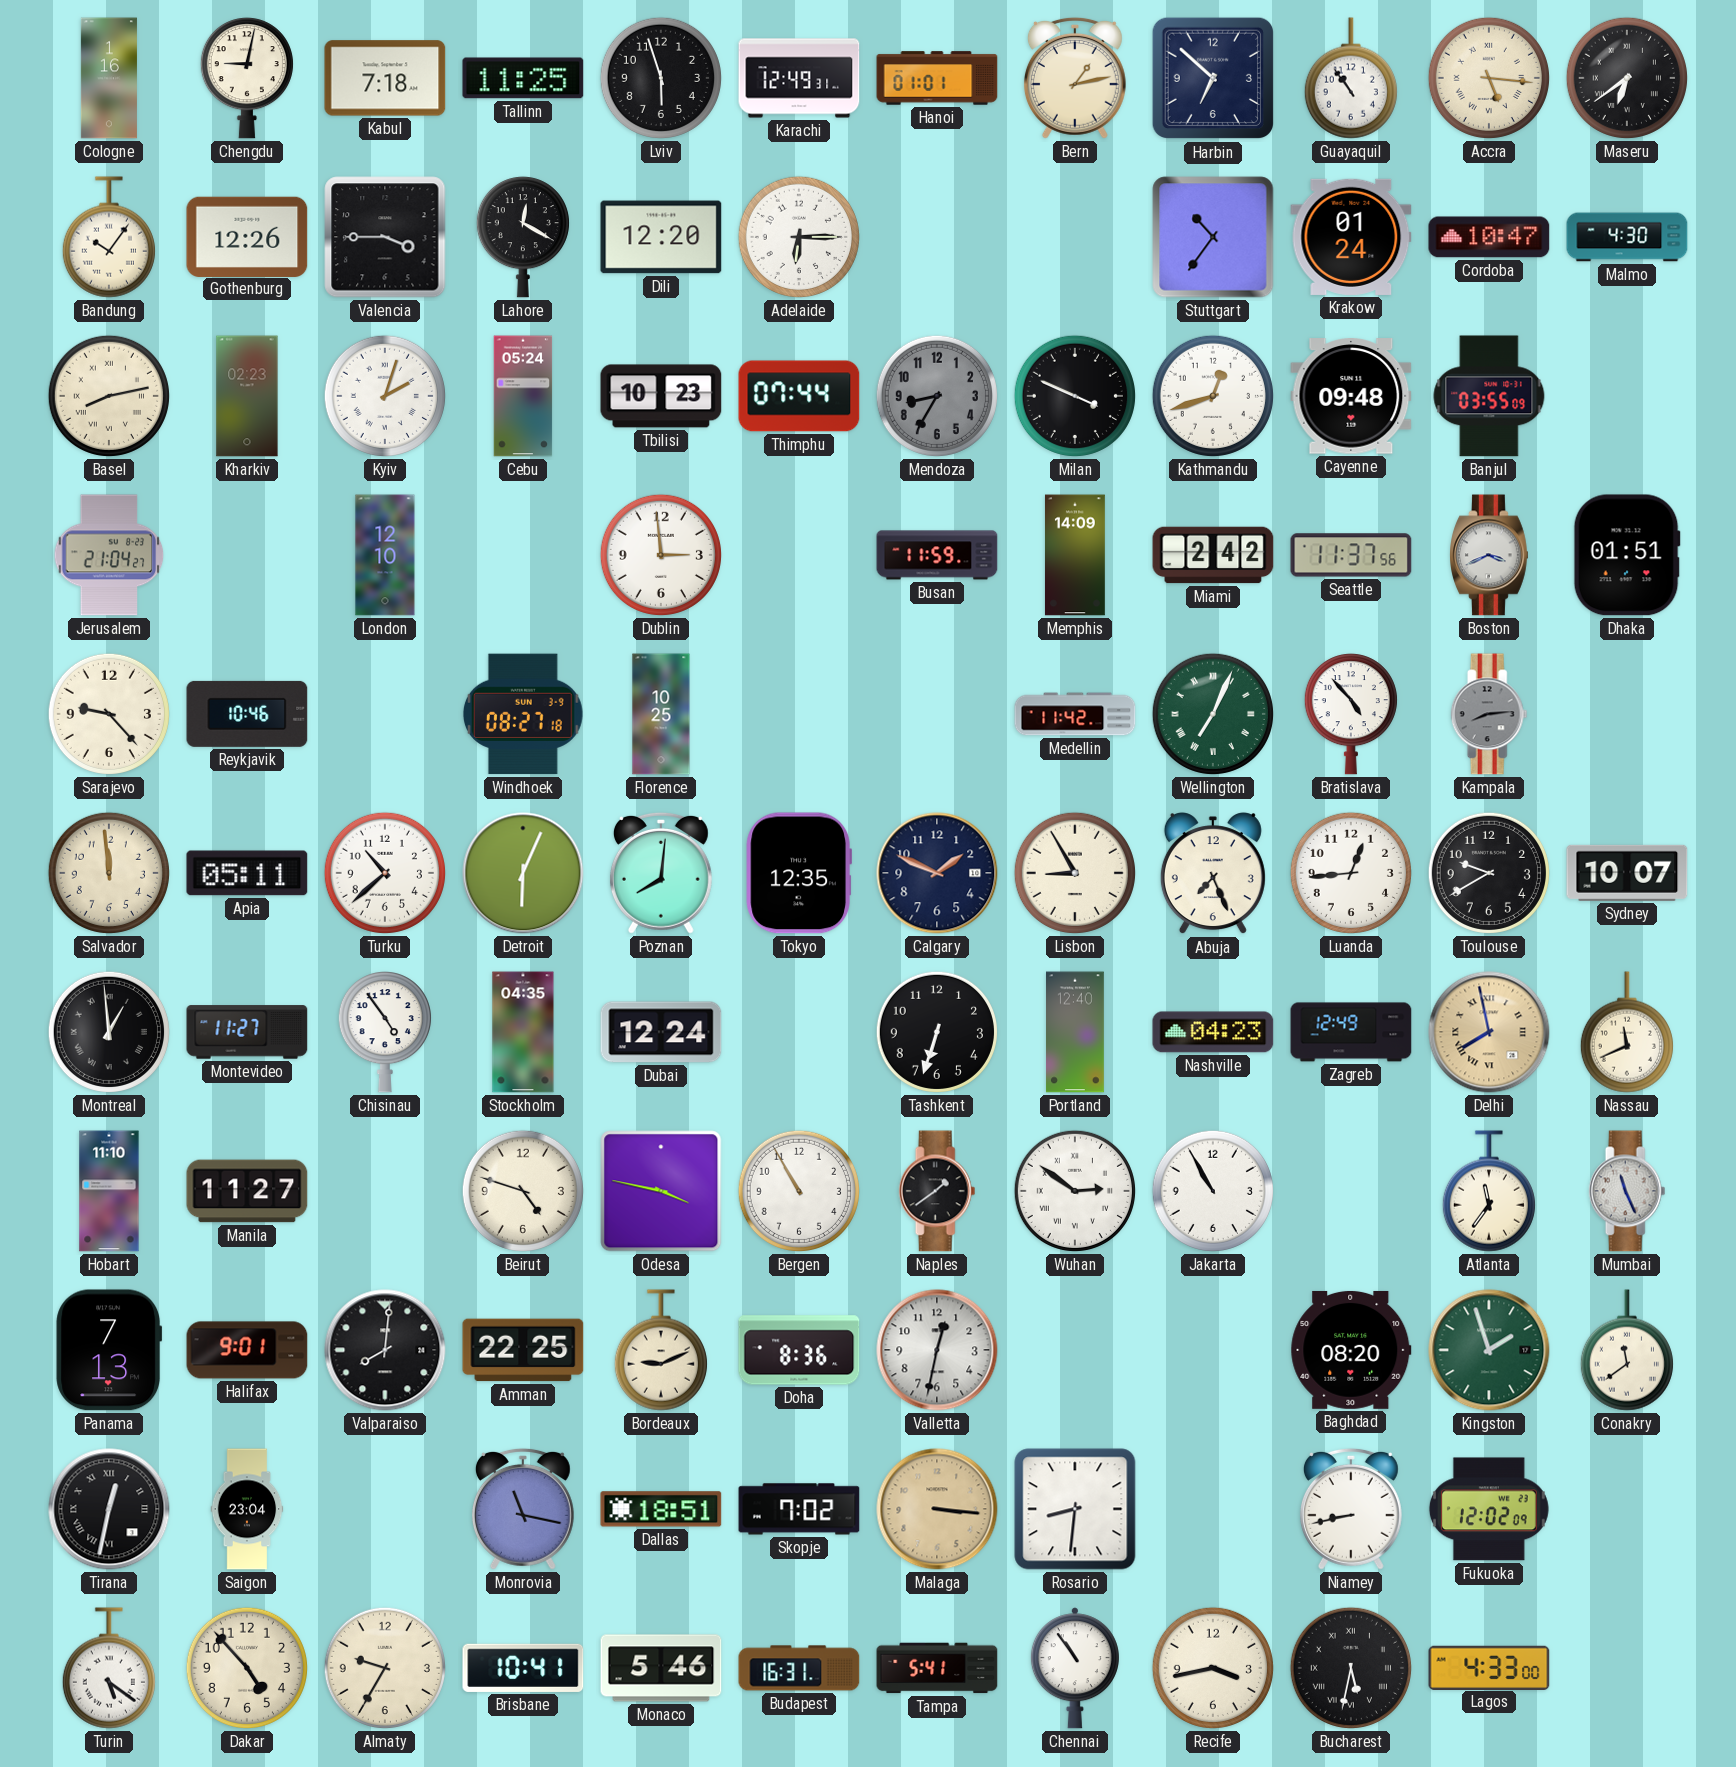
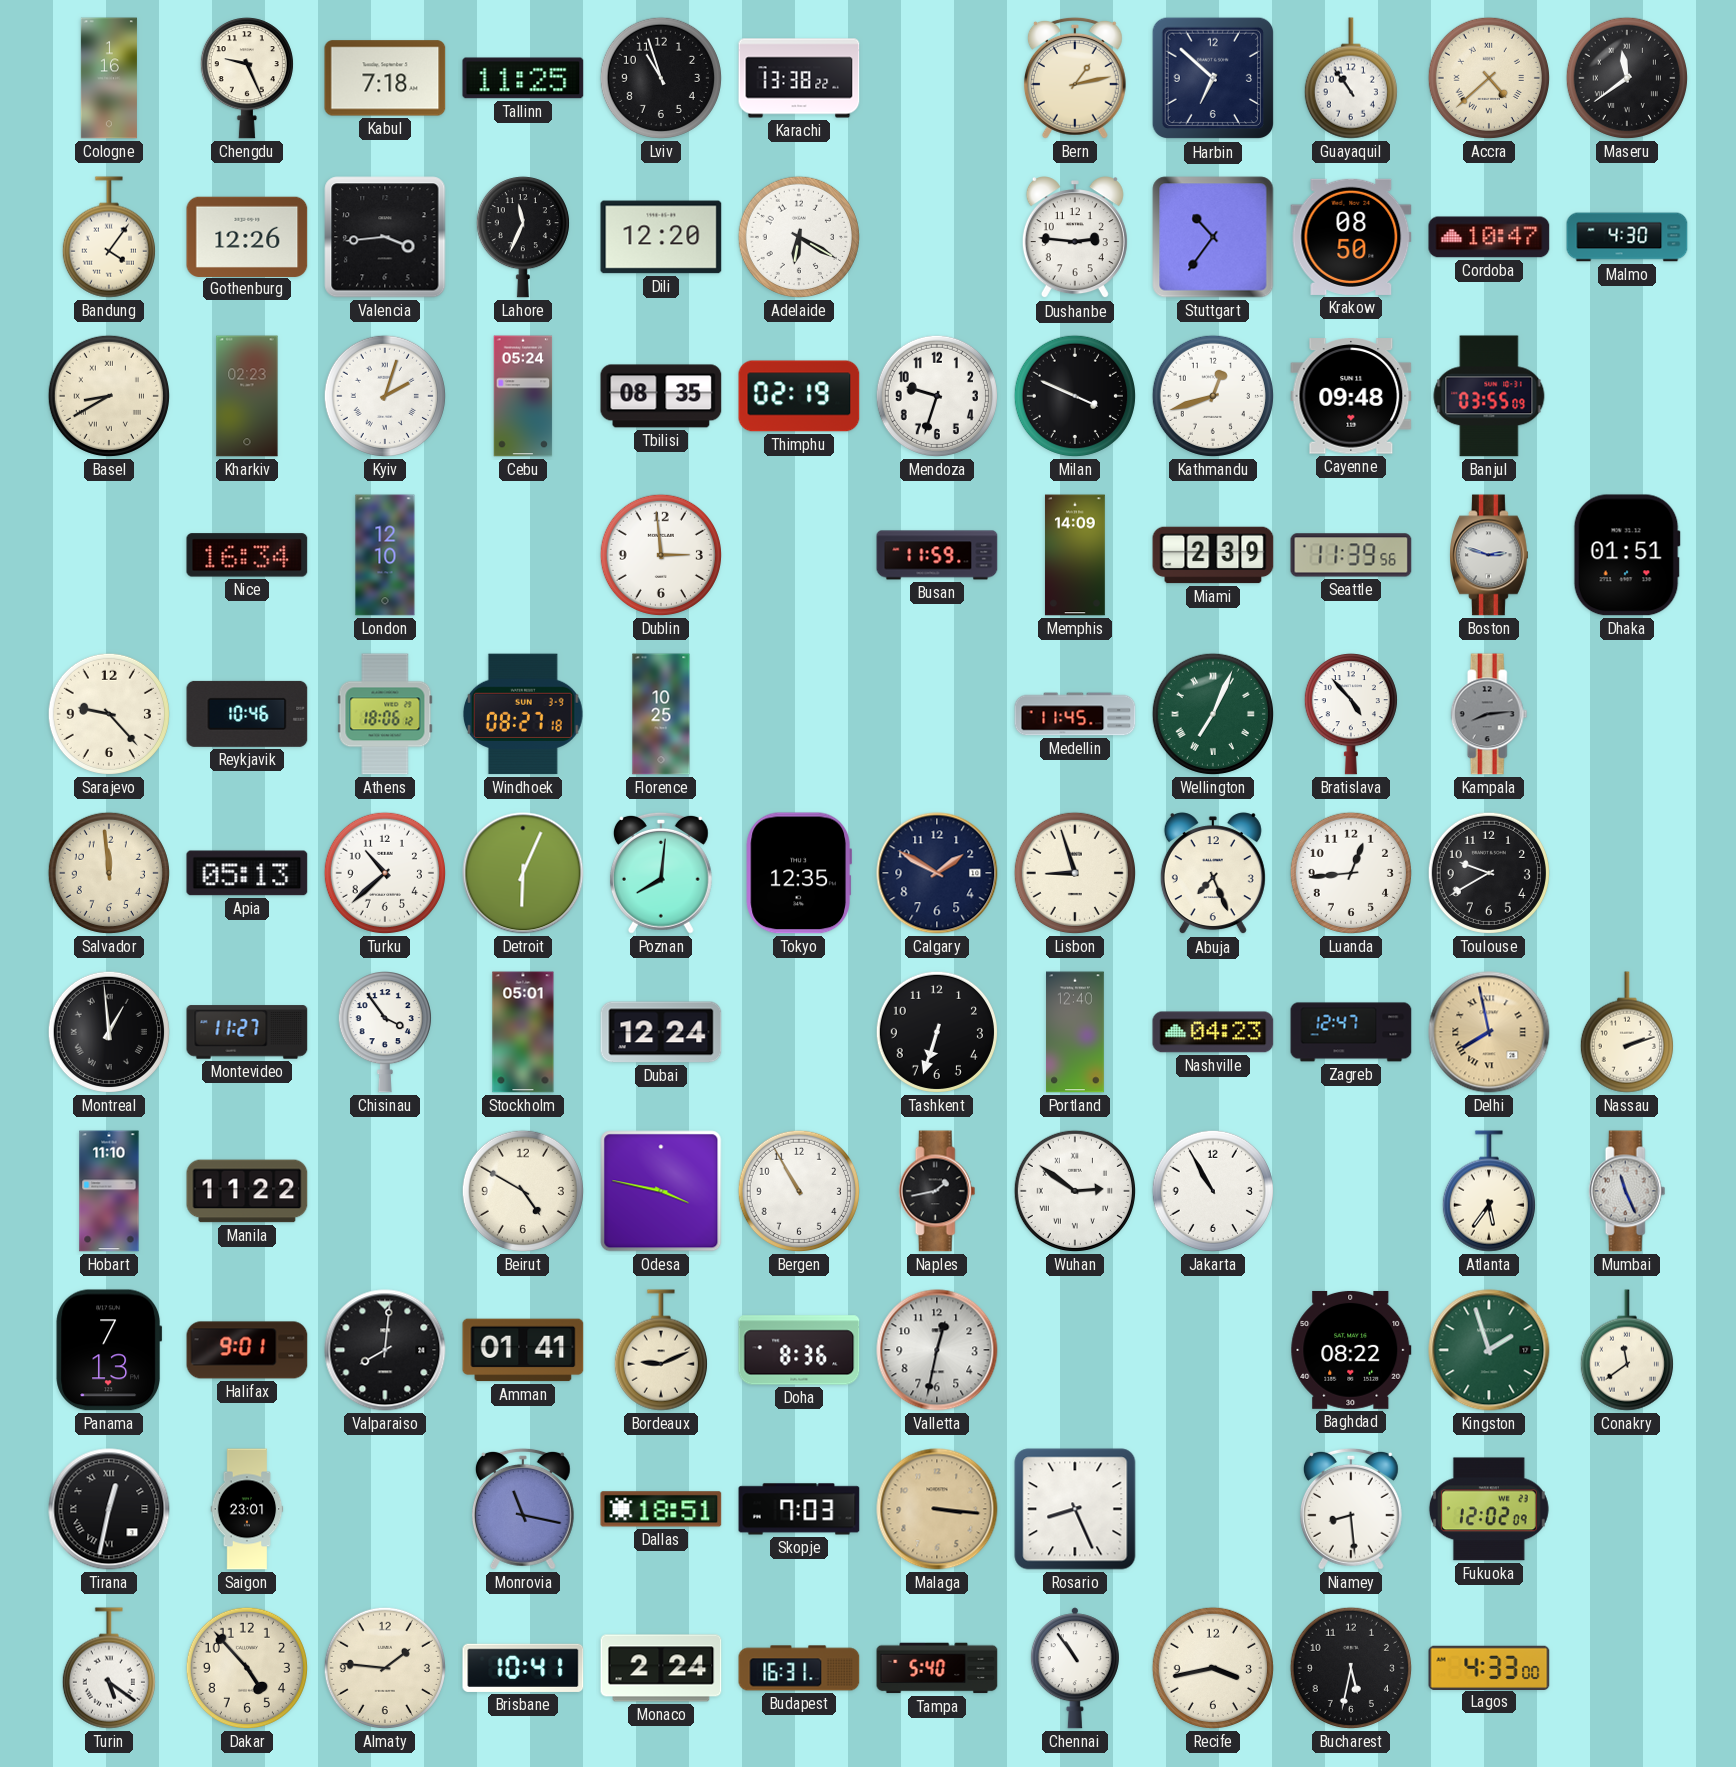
Chengdu: 9:02 -> 9:26 (247, 78)
Lviv: 5:57 -> 10:57 (661, 78)
Karachi: 12:49 -> 13:38 (799, 78)
Hanoi: 01:01 -> none (937, 78)
Accra: 5:16 -> 4:38 (1489, 78)
Maseru: 6:39 -> 11:39 (1627, 78)
Bandung: 10:06 -> 4:06 (109, 237)
Valencia: 3:45 -> 3:44 (385, 237)
Lahore: 12:20 -> 11:34 (523, 237)
Adelaide: 6:15 -> 6:20 (799, 237)
Dushanbe: none -> 2:46 (1075, 238)
Krakow: 01:24 -> 08:50 (1351, 237)
Basel: 8:13 -> 8:40 (109, 396)
Tbilisi: 10:23 -> 08:35 (661, 396)
Thimphu: 07:44 -> 02:19 (799, 396)
Mendoza: 8:35 -> 9:33 (937, 396)
Mendoza dial: grey -> white (937, 396)
Jerusalem: 21:04 -> none (109, 555)
Nice: none -> 16:34 (247, 555)
Miami: 2:42 -> 2:39 (1213, 555)
Seattle: 11:37 -> 11:39 (1351, 555)
Boston: 3:41 -> 2:48 (1490, 555)
Athens: none -> 18:06 (385, 714)
Medellin: 11:42 -> 11:45 (1075, 714)
Apia: 05:11 -> 05:13 (247, 873)
Calgary: 1:49 -> 1:50 (937, 873)
Lisbon: 8:55 -> 8:57 (1075, 873)
Sydney: 10:07 -> none (1627, 873)
Chisinau: 4:54 -> 3:54 (385, 1032)
Stockholm: 04:35 -> 05:01 (523, 1032)
Zagreb: 12:49 -> 12:47 (1351, 1032)
Nassau: 11:41 -> 2:12 (1627, 1032)
Manila: 11:27 -> 11:22 (247, 1191)
Beirut: 4:48 -> 4:50 (523, 1191)
Naples: 1:39 -> 1:43 (937, 1191)
Atlanta: 11:36 -> 5:36 (1489, 1191)
Amman: 22:25 -> 01:41 (523, 1350)
Baghdad: 08:20 -> 08:22 (1351, 1350)
Saigon: 23:04 -> 23:01 (247, 1509)
Skopje: 7:02 -> 7:03 (799, 1509)
Rosario: 8:31 -> 8:26 (1075, 1509)
Niamey: 8:43 -> 8:29 (1351, 1509)
Almaty: 9:35 -> 1:46 (385, 1668)
Monaco: 5:46 -> 2:24 (661, 1668)
Tampa: 5:41 -> 5:40 (937, 1668)
Bucharest numerals: Roman -> Arabic (1351, 1668)
